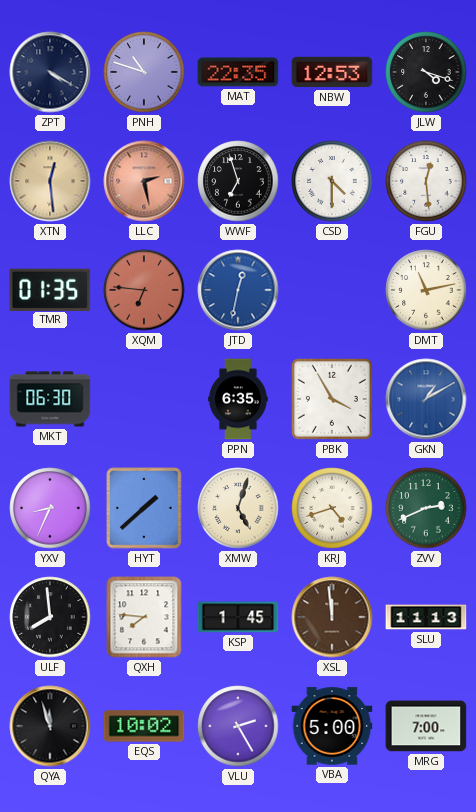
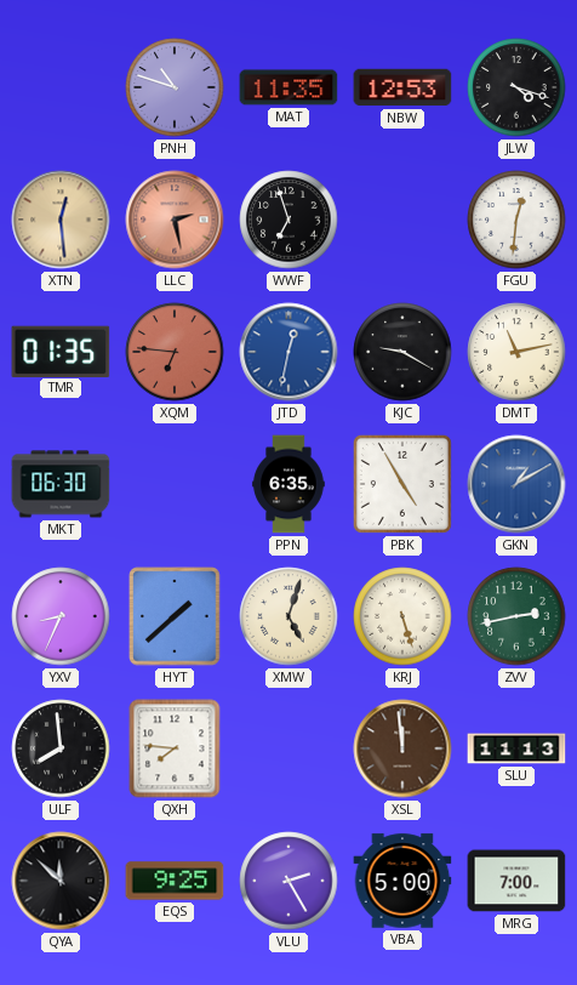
ZPT: 4:20 -> none (50, 72)
MAT: 22:35 -> 11:35 (288, 87)
CSD: 4:30 -> none (332, 181)
FGU: 12:29 -> 12:31 (516, 220)
KJC: none -> 9:20 (402, 352)
PBK: 3:55 -> 4:55 (402, 484)
KRJ: 4:42 -> 5:27 (402, 616)
ZVV: 2:41 -> 2:43 (516, 616)
KSP: 1:45 -> none (238, 617)
QYA: 11:57 -> 11:52 (61, 881)
EQS: 10:02 -> 9:25 (175, 881)
